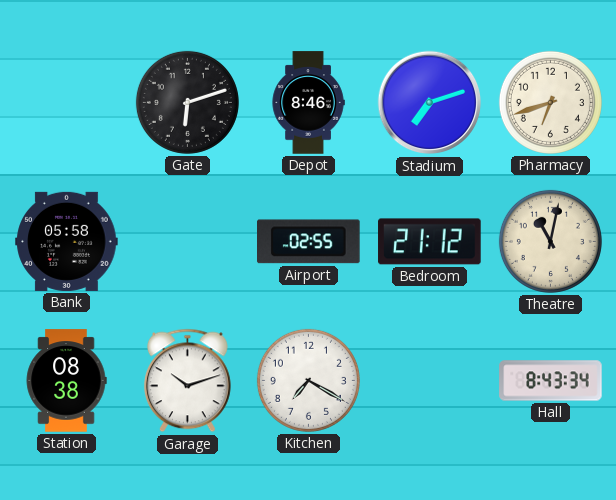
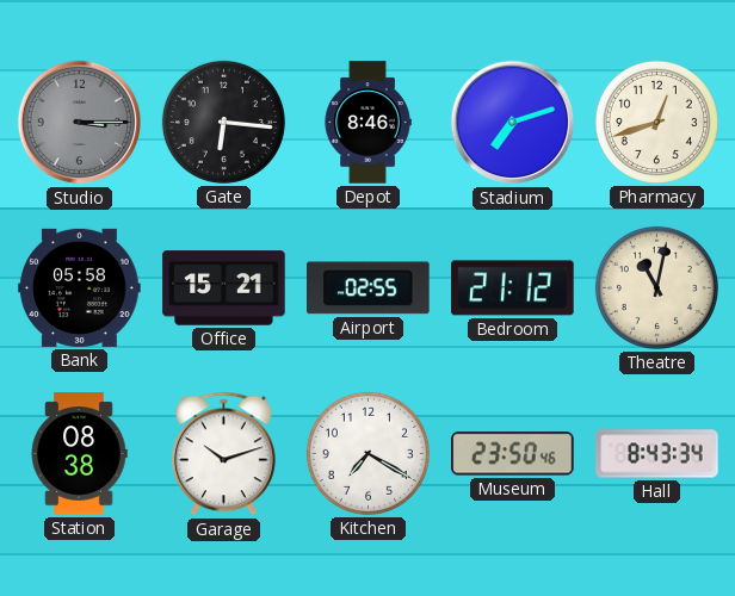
Studio: none -> 3:15 (80, 123)
Gate: 6:12 -> 6:16 (223, 122)
Pharmacy: 6:42 -> 12:42 (656, 122)
Office: none -> 15:21 (224, 288)
Museum: none -> 23:50 (513, 454)
